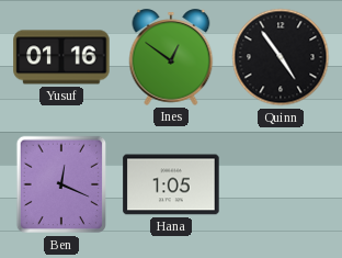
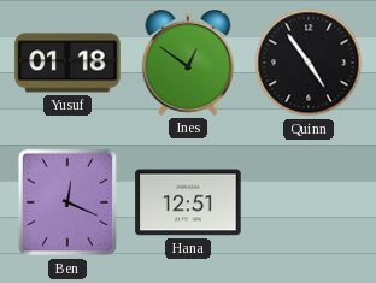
Yusuf: 01:16 -> 01:18 (67, 63)
Hana: 1:05 -> 12:51 (188, 202)
